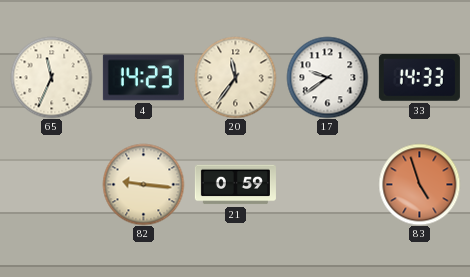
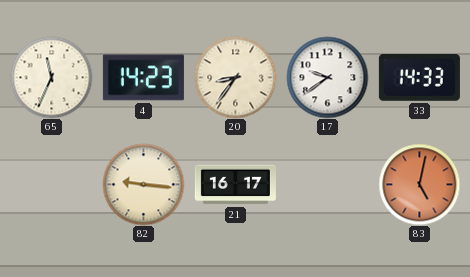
20: 11:36 -> 8:36 (235, 77)
21: 0:59 -> 16:17 (235, 185)
83: 4:57 -> 5:02 (419, 184)
